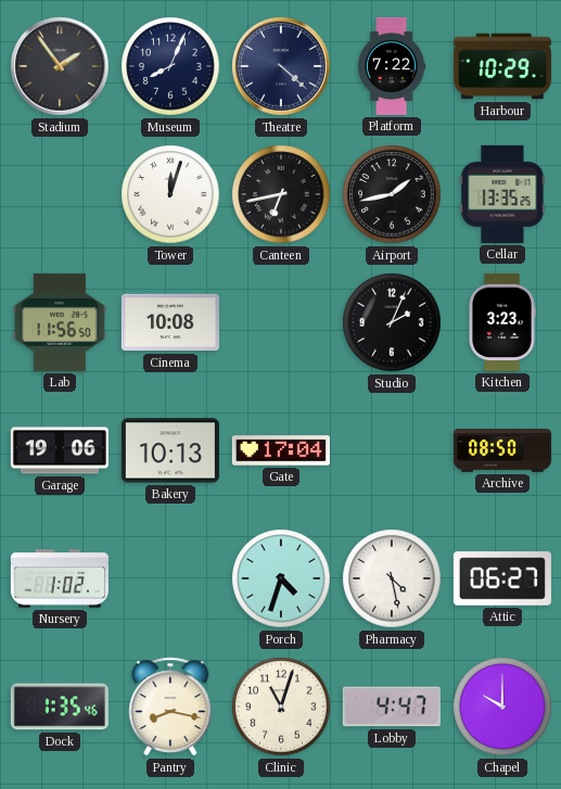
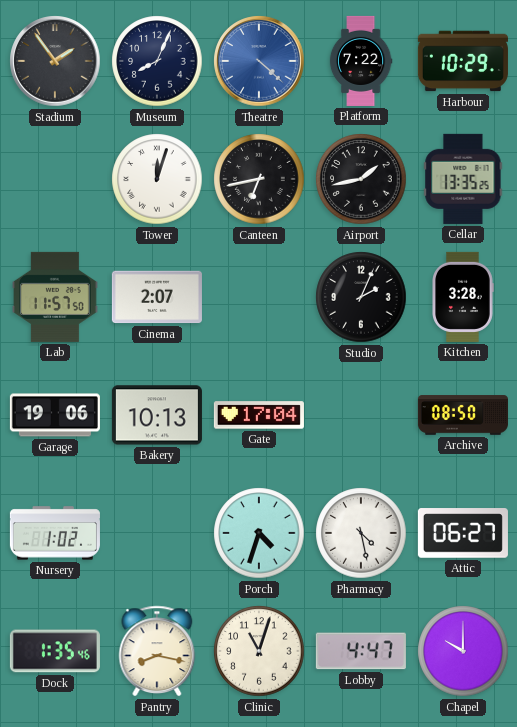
Theatre dial: navy -> blue (259, 61)
Lab: 11:56 -> 11:57 (55, 297)
Cinema: 10:08 -> 2:07 (157, 297)
Kitchen: 3:23 -> 3:28 (463, 297)
